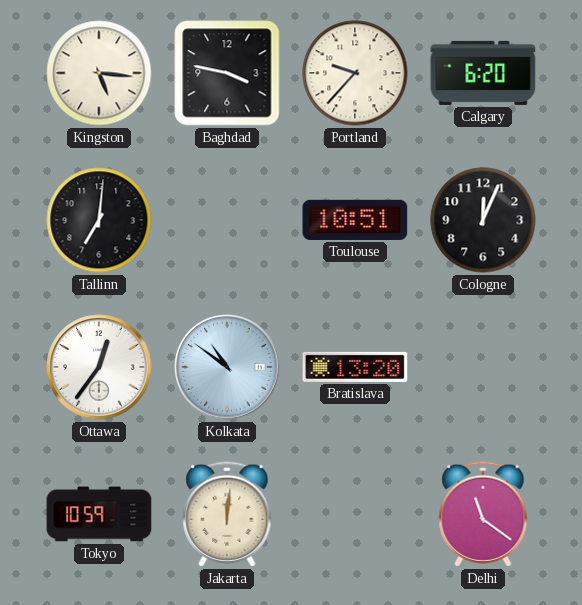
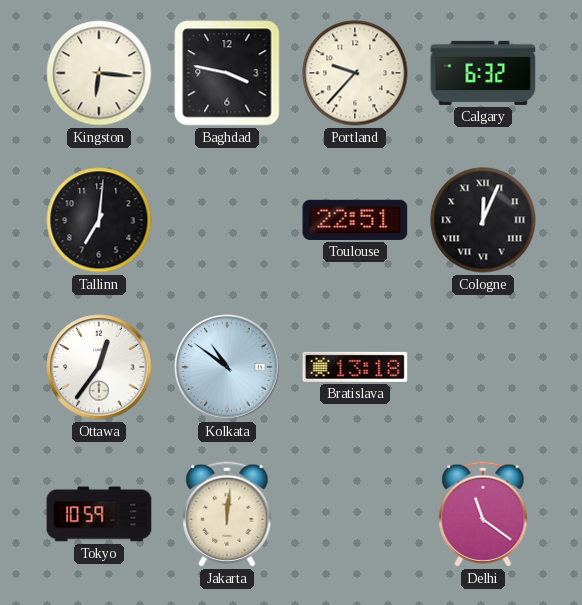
Kingston: 5:16 -> 6:16 (99, 73)
Calgary: 6:20 -> 6:32 (483, 73)
Toulouse: 10:51 -> 22:51 (355, 220)
Cologne numerals: Arabic -> Roman (483, 220)
Bratislava: 13:20 -> 13:18 (355, 367)
